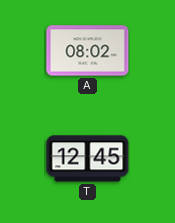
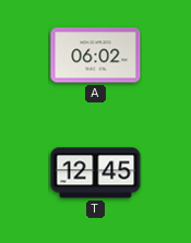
A: 08:02 -> 06:02 (96, 56)
